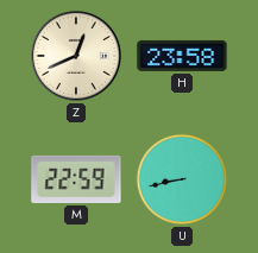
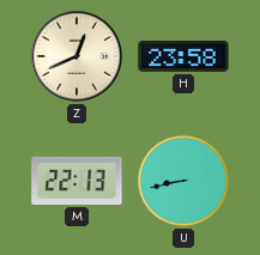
M: 22:59 -> 22:13 (77, 181)
